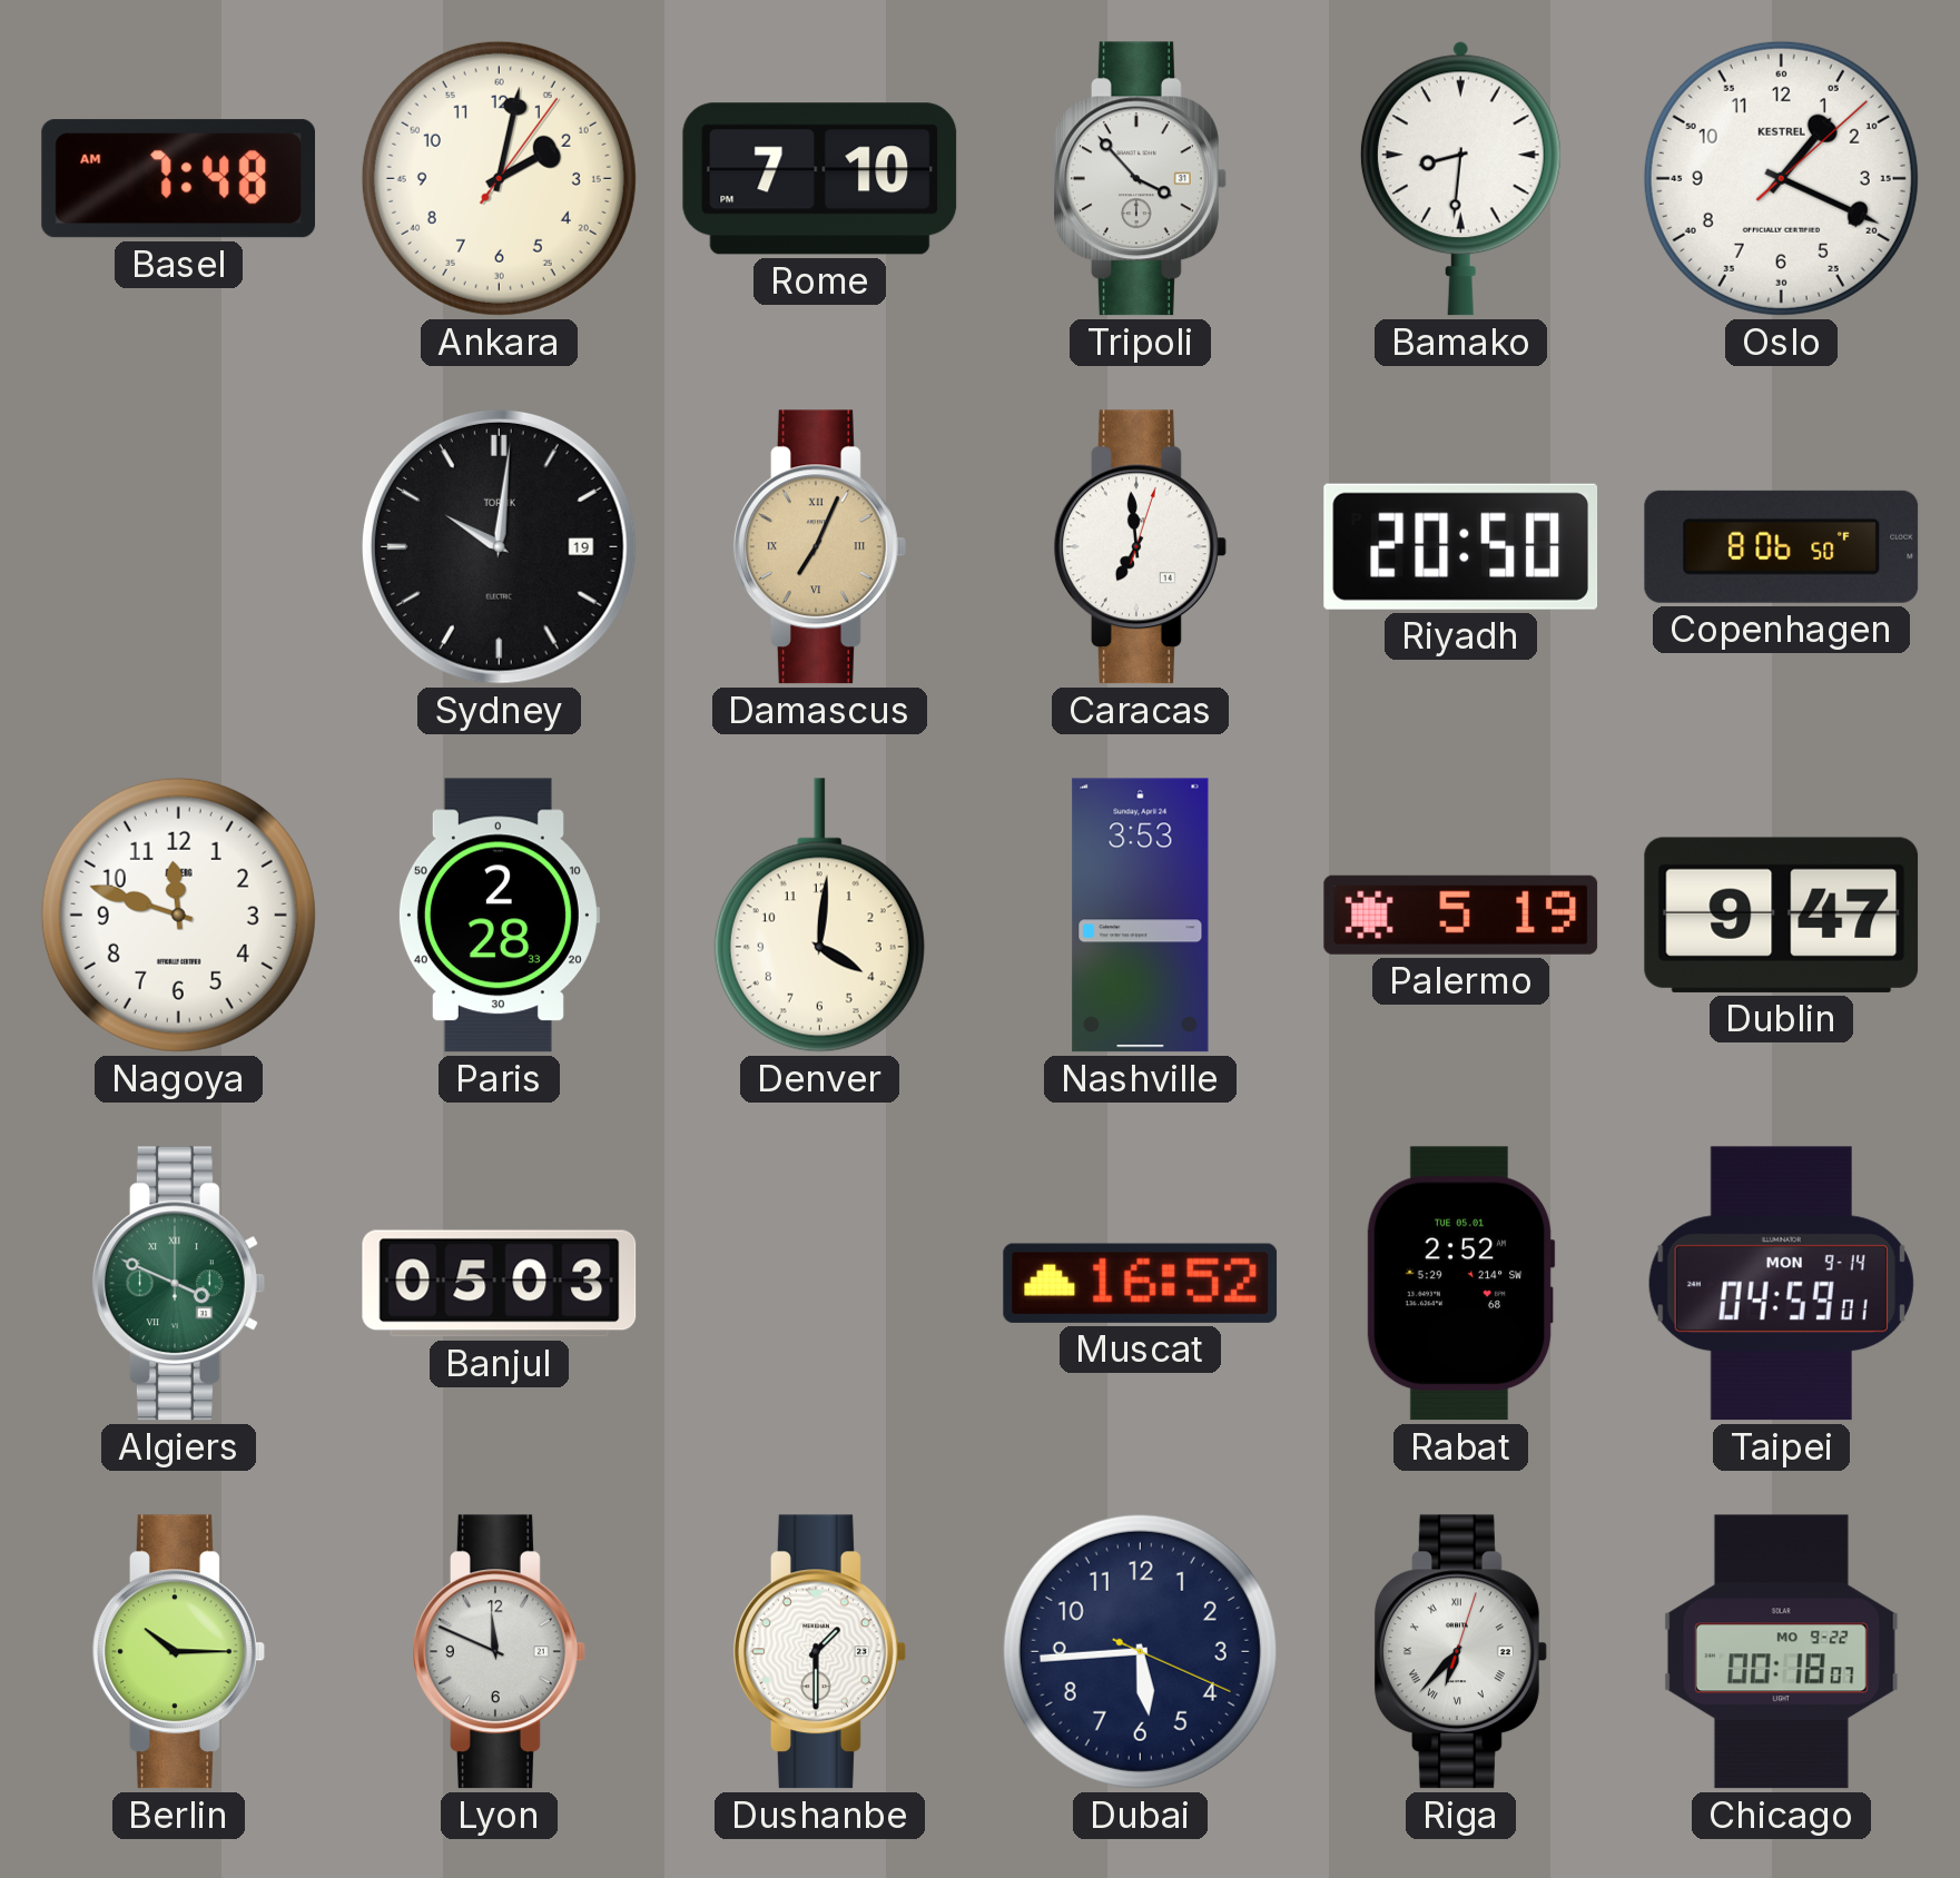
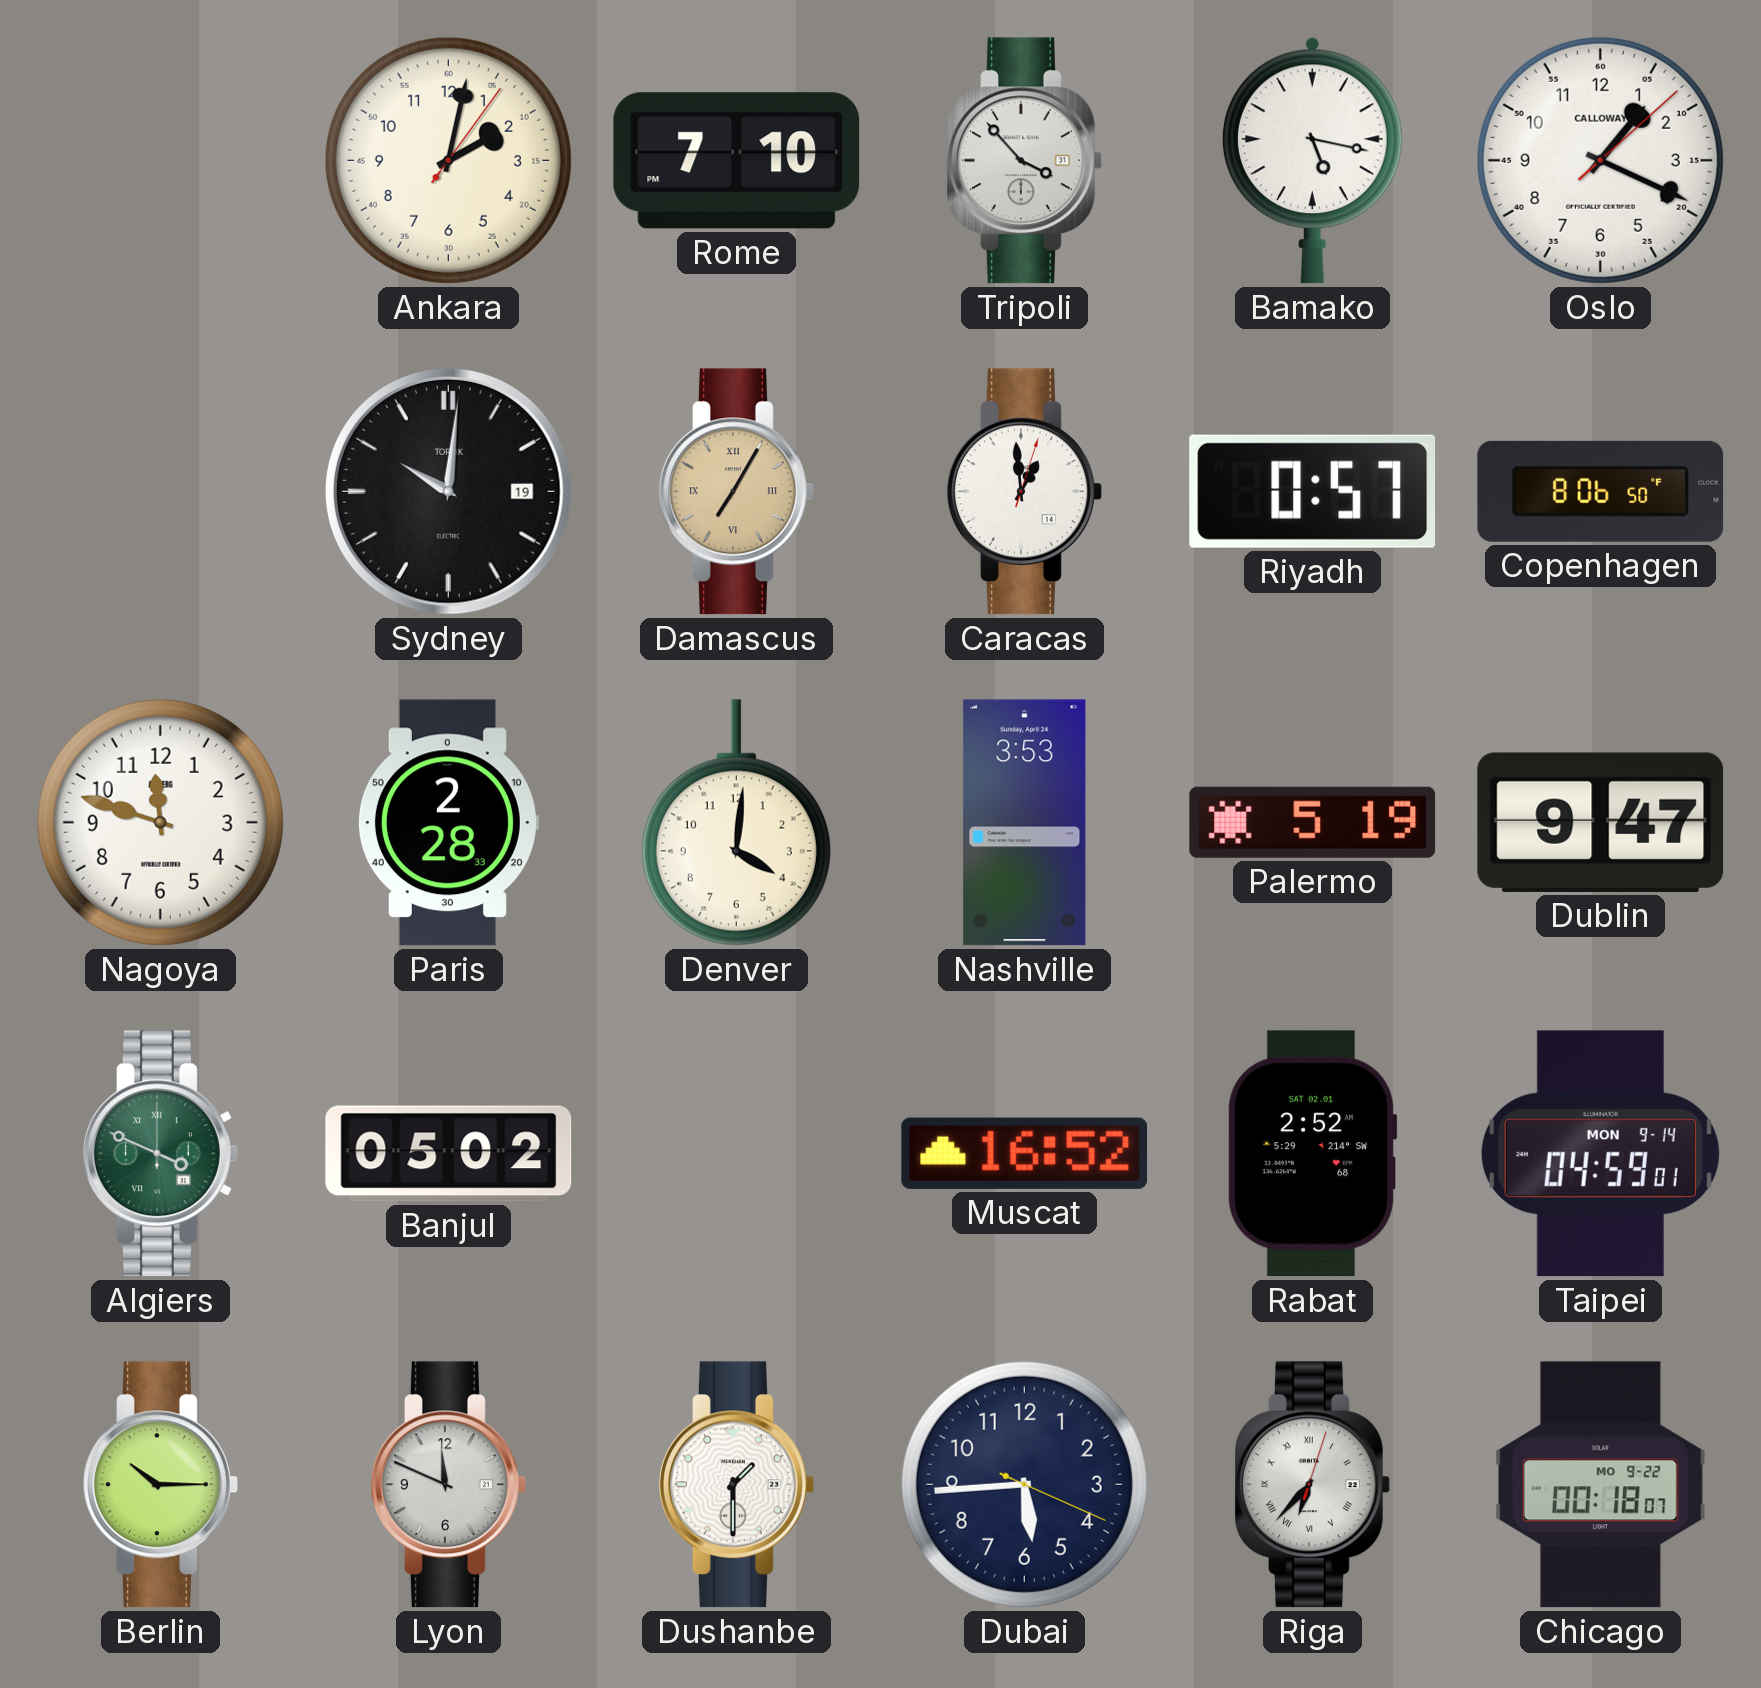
Basel: 7:48 -> none (178, 179)
Bamako: 8:31 -> 5:17 (1312, 160)
Oslo brand: KESTREL -> CALLOWAY (1600, 160)
Damascus: 7:04 -> 7:05 (736, 492)
Caracas: 6:59 -> 12:59 (1024, 492)
Riyadh: 20:50 -> 0:57 (1313, 491)
Banjul: 05:03 -> 05:02 (449, 1154)
Rabat date: TUE 05.01 -> SAT 02.01 (1312, 1154)
